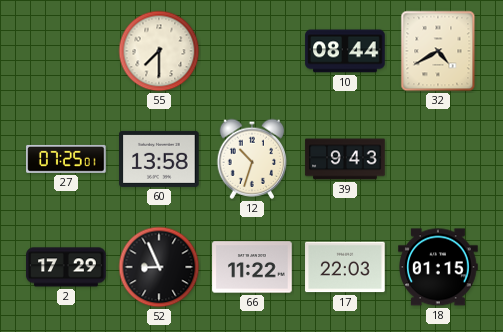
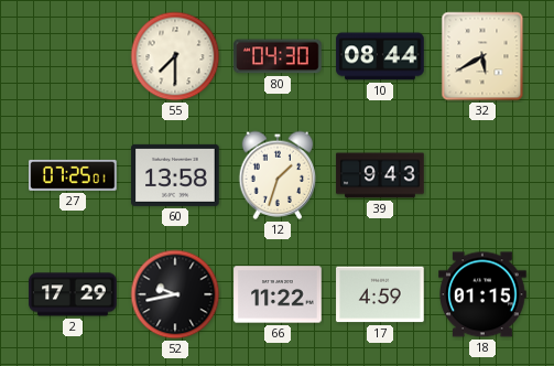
80: none -> 04:30 (278, 56)
32: 4:40 -> 5:40 (482, 56)
12: 10:33 -> 1:33 (278, 175)
52: 8:56 -> 9:43 (175, 294)
17: 22:03 -> 4:59 (380, 294)
